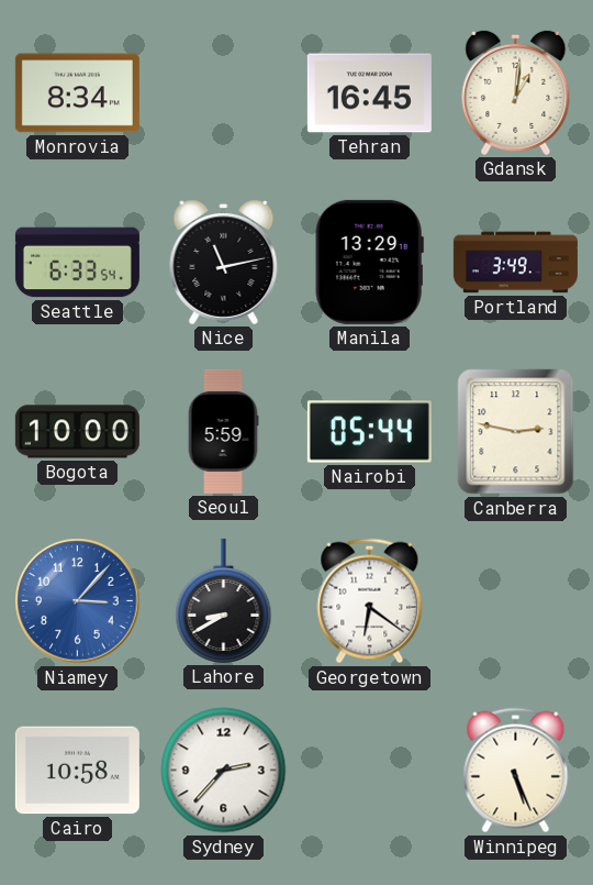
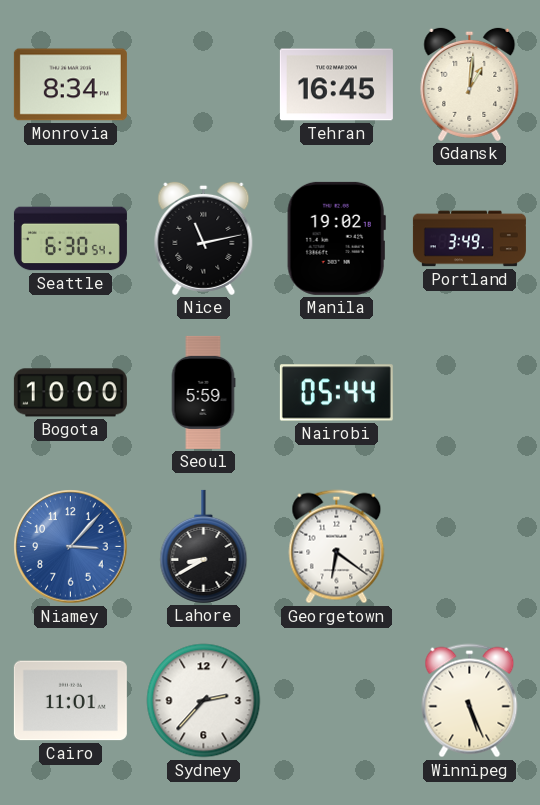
Seattle: 6:33 -> 6:30 (70, 239)
Manila: 13:29 -> 19:02 (336, 238)
Canberra: 2:47 -> none (516, 432)
Cairo: 10:58 -> 11:01 (70, 701)
